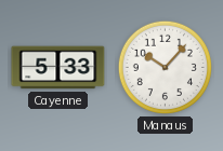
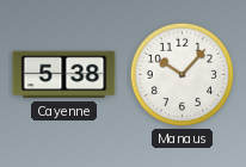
Cayenne: 5:33 -> 5:38 (64, 75)
